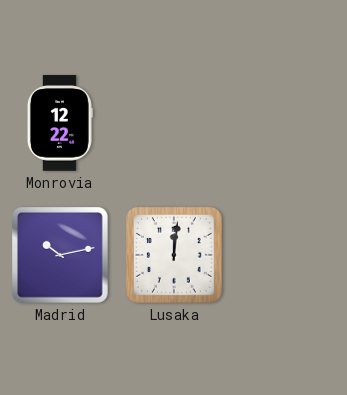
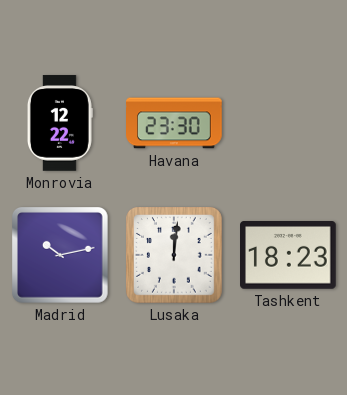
Havana: none -> 23:30 (174, 123)
Tashkent: none -> 18:23 (289, 256)
